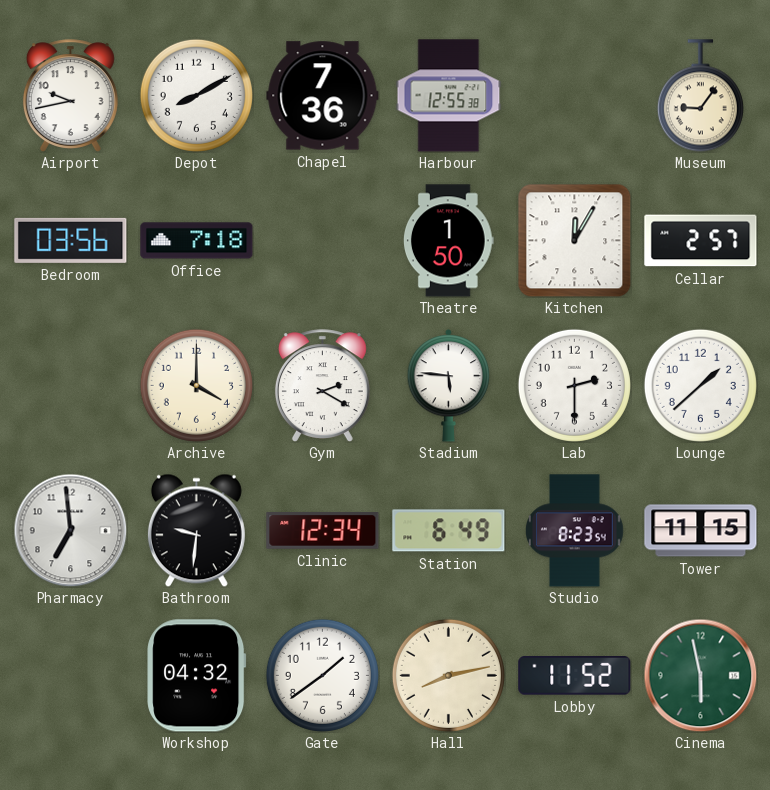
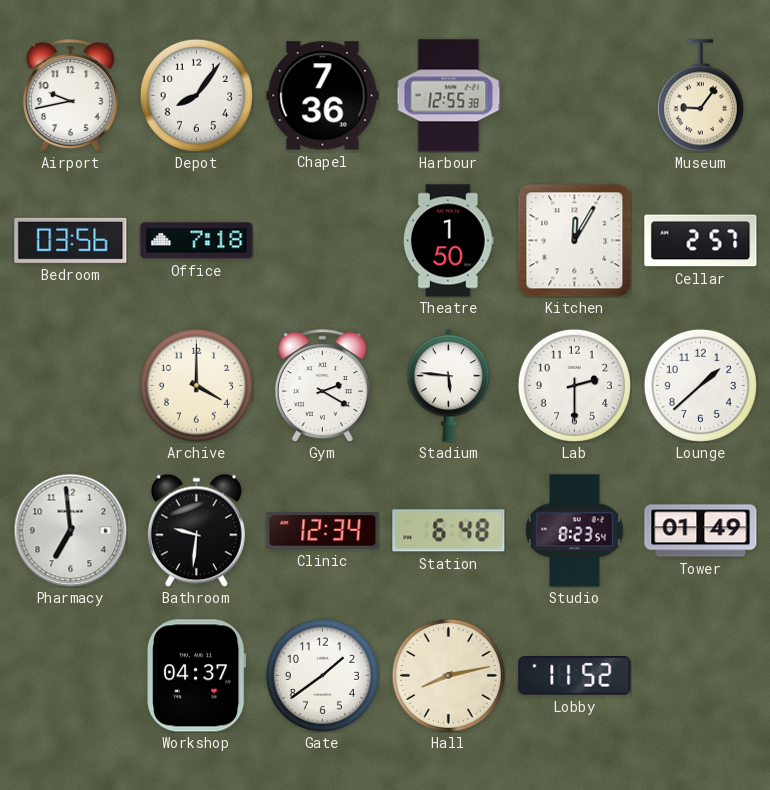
Depot: 8:10 -> 8:06 (196, 95)
Station: 6:49 -> 6:48 (449, 531)
Tower: 11:15 -> 01:49 (701, 531)
Workshop: 04:32 -> 04:37 (197, 676)
Cinema: 5:58 -> none (700, 675)
